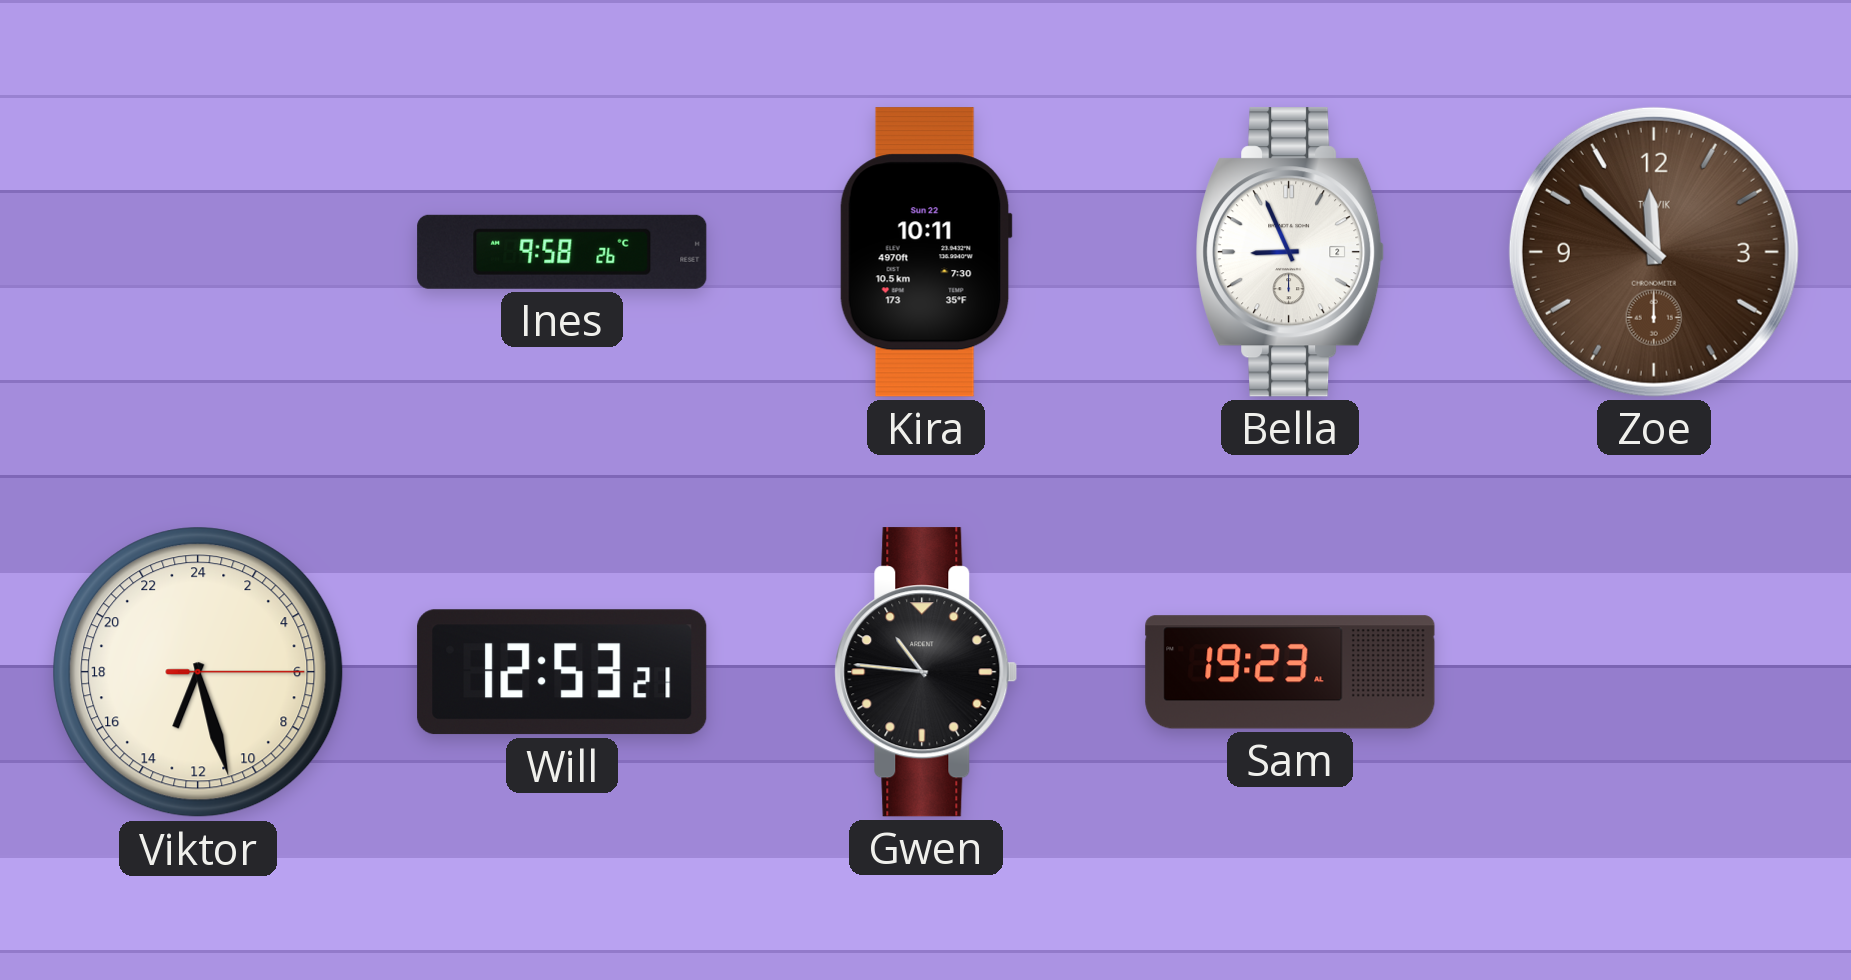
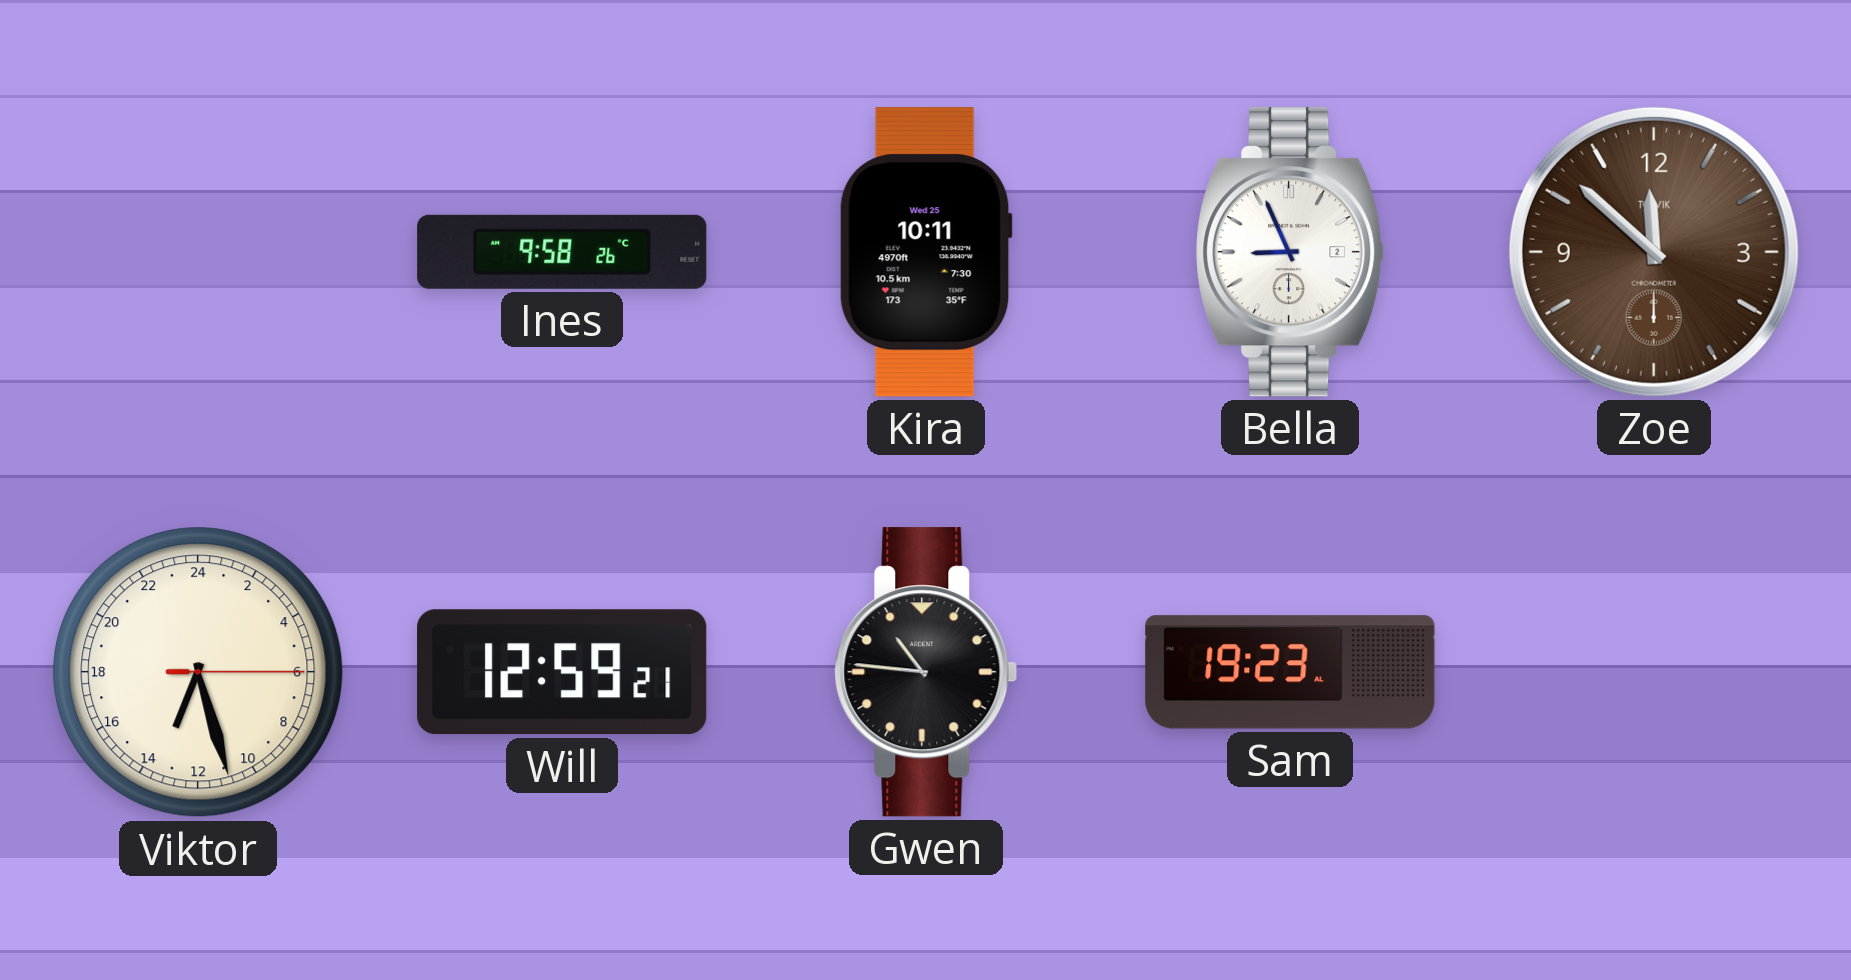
Kira date: Sun 22 -> Wed 25 (926, 252)
Will: 12:53 -> 12:59 (562, 672)
